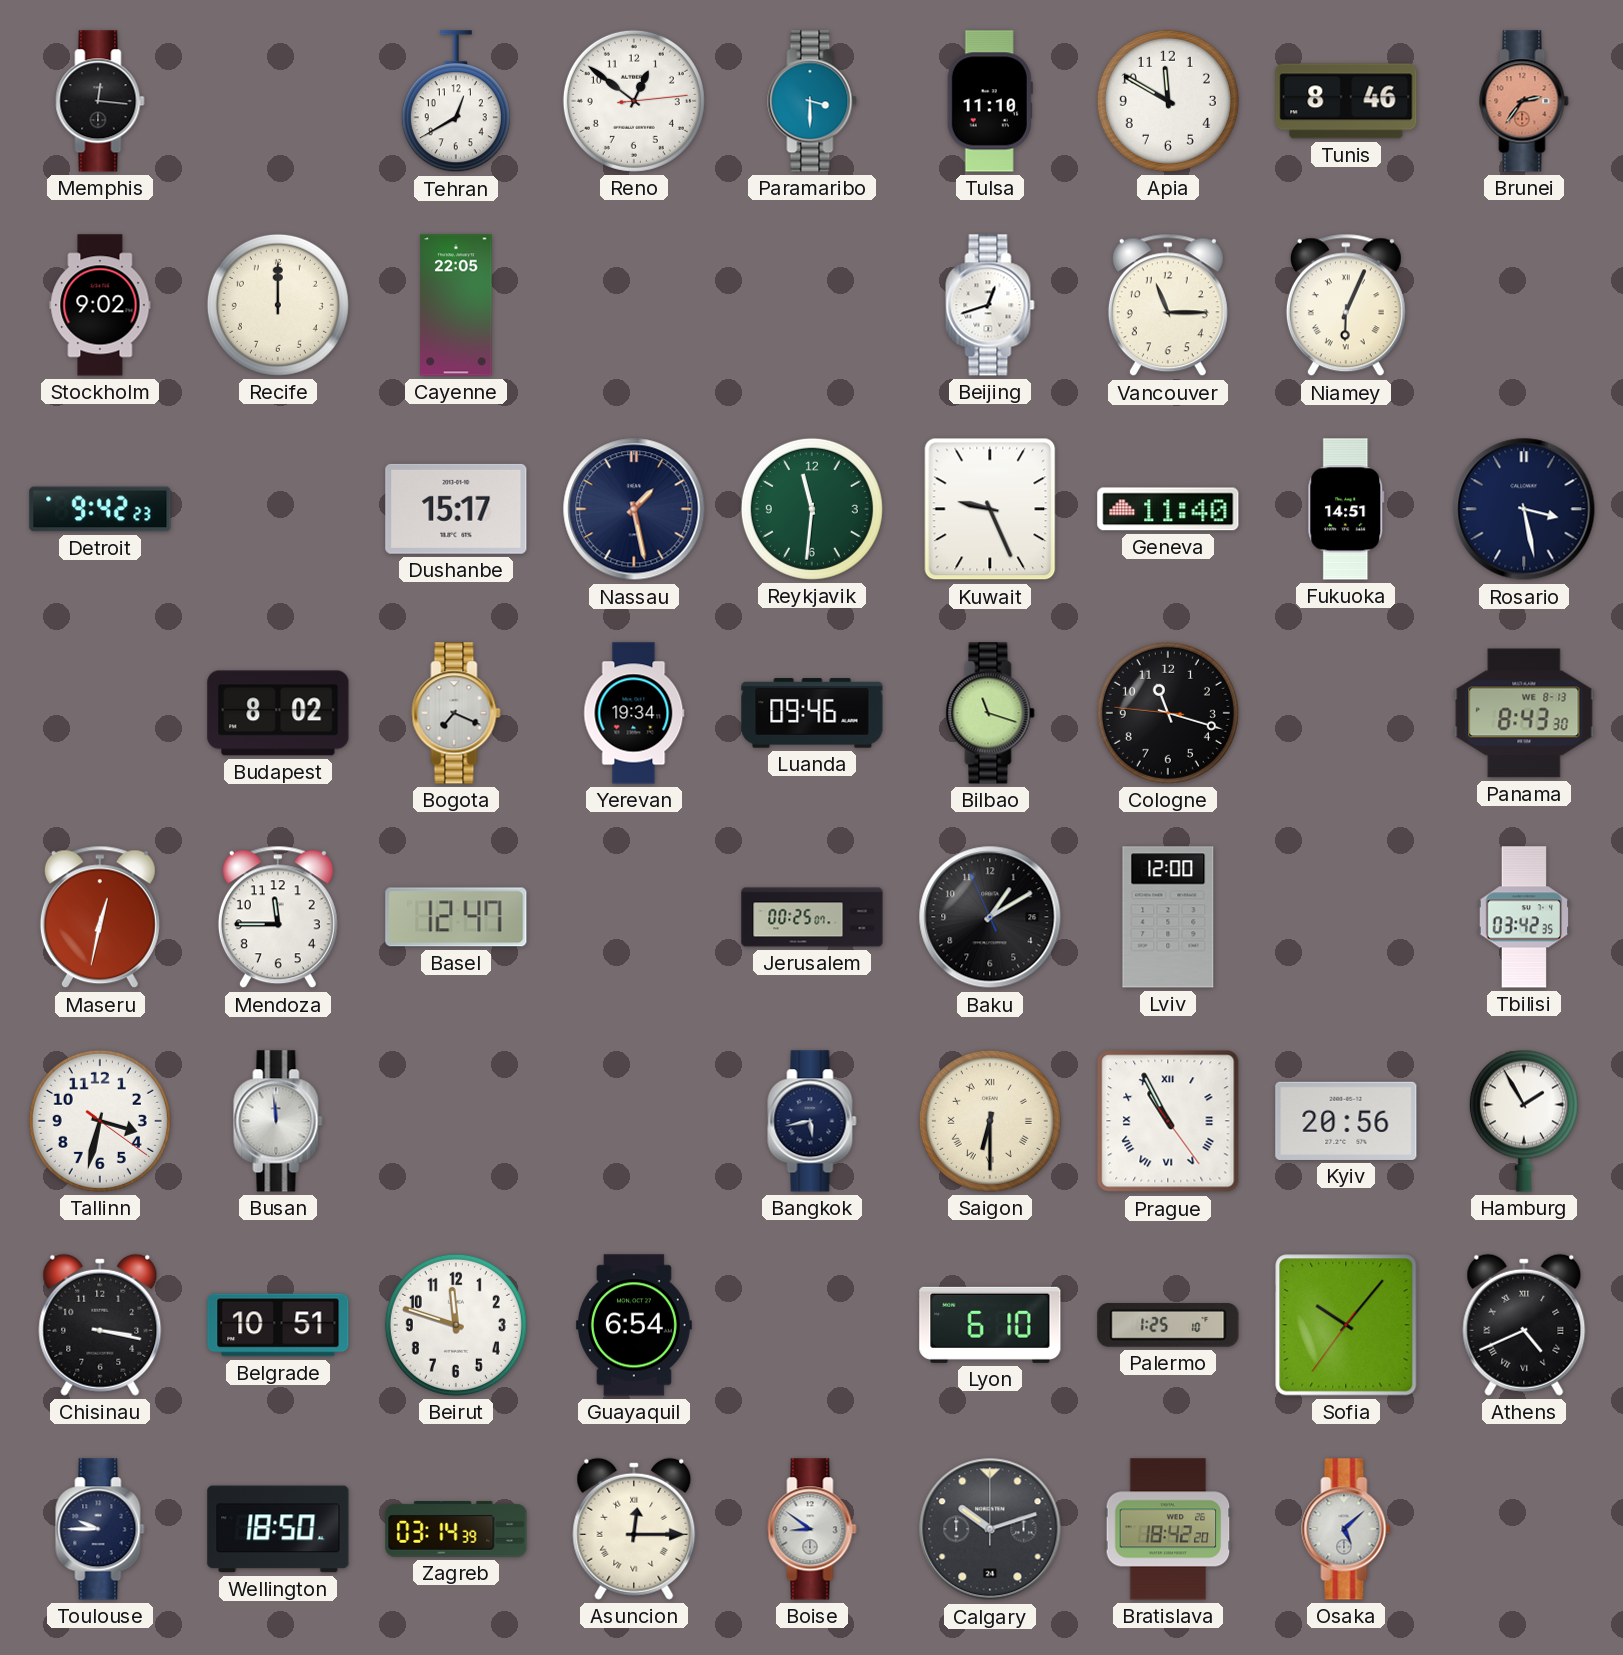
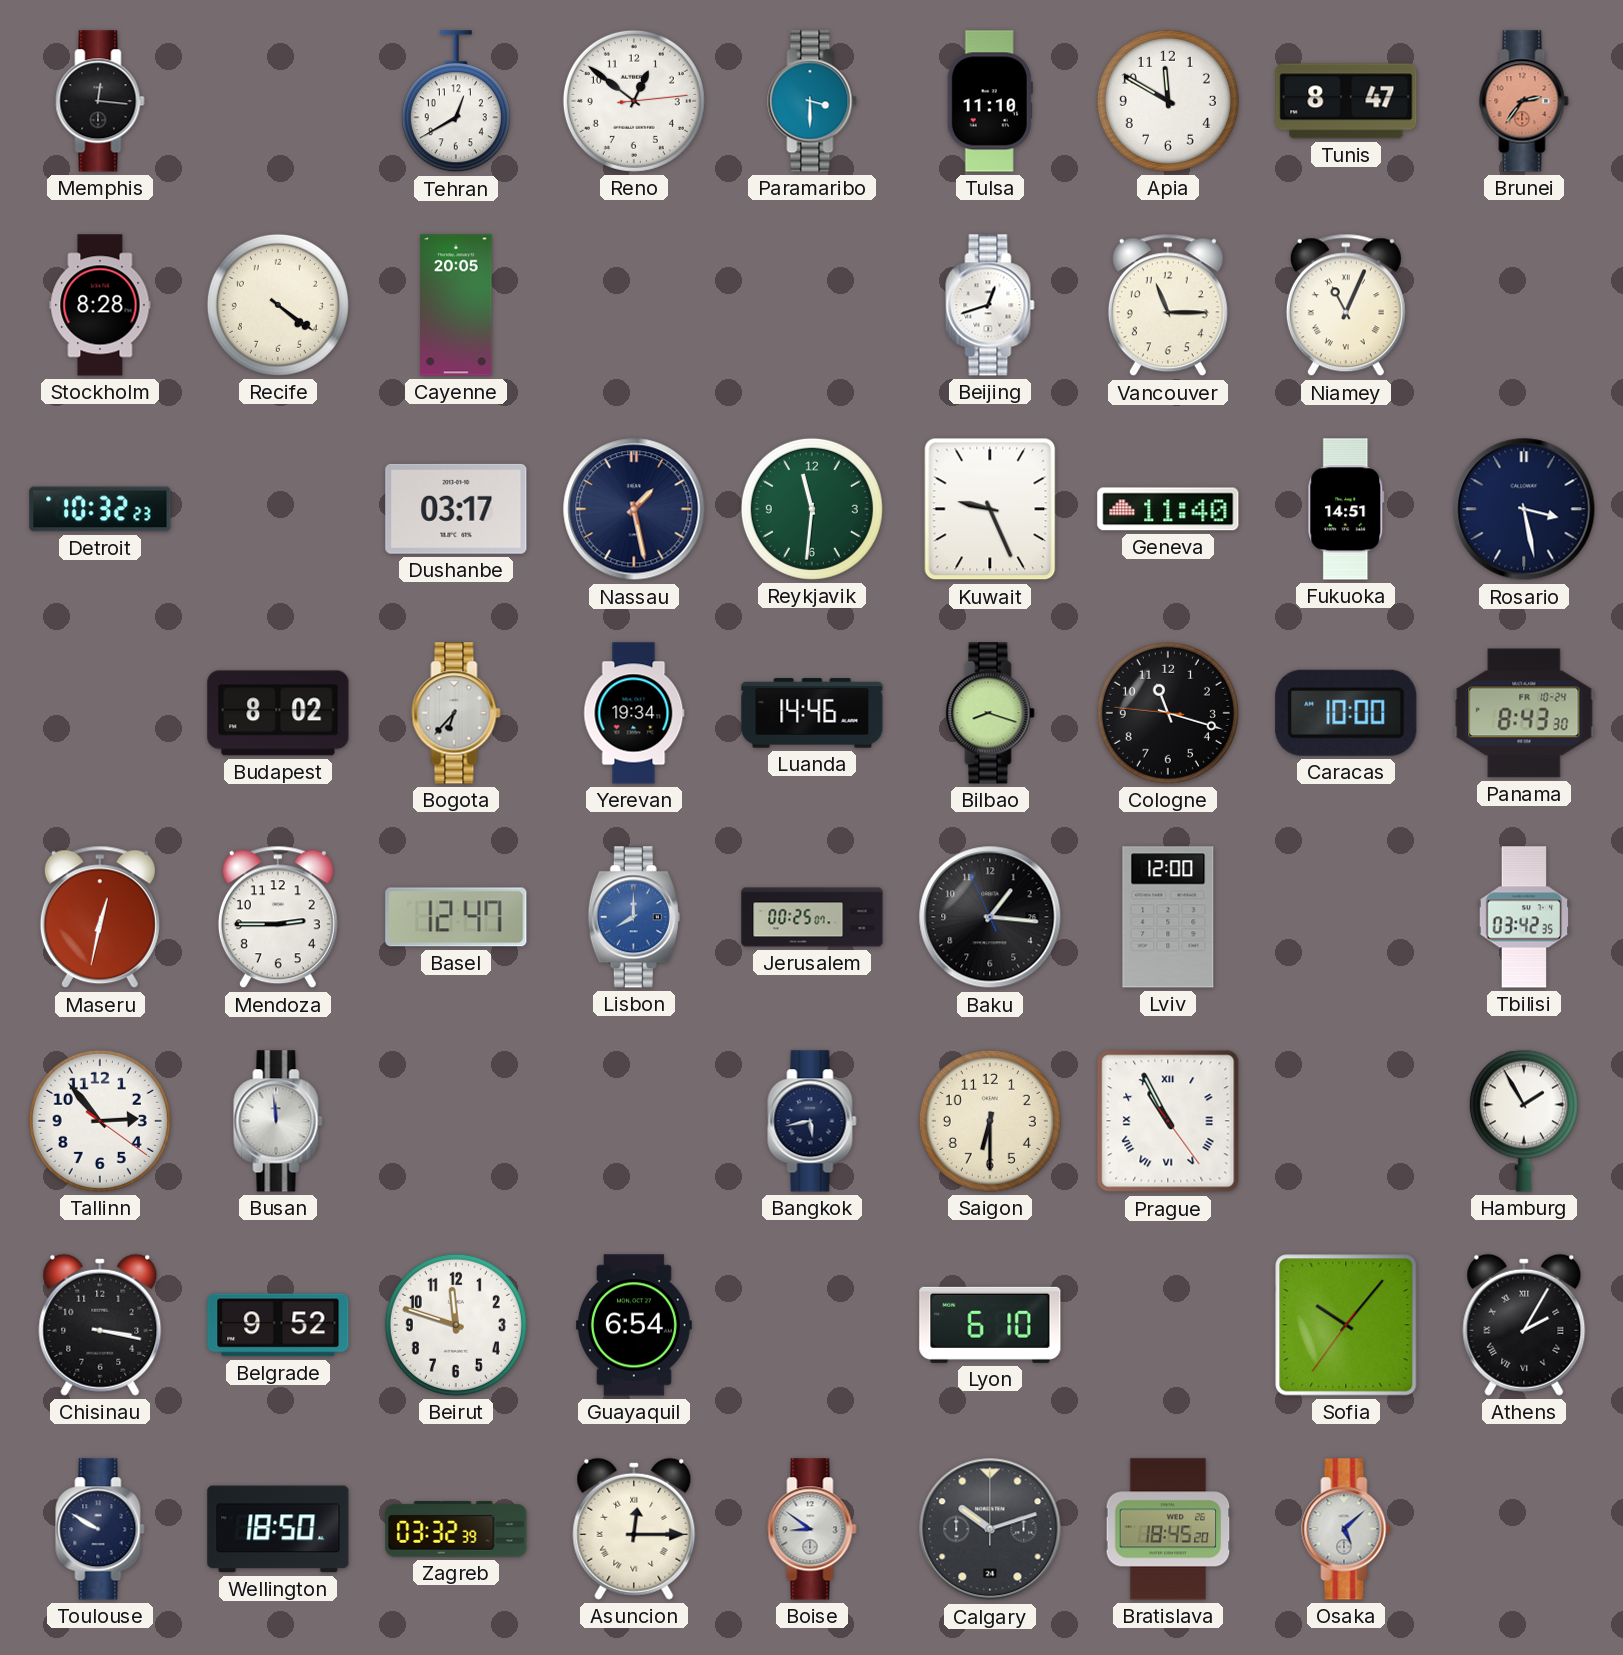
Tunis: 8:46 -> 8:47 (1346, 101)
Stockholm: 9:02 -> 8:28 (100, 305)
Recife: 12:00 -> 4:21 (278, 305)
Cayenne: 22:05 -> 20:05 (456, 305)
Niamey: 6:04 -> 11:04 (1346, 305)
Detroit: 9:42 -> 10:32 (100, 509)
Dushanbe: 15:17 -> 03:17 (456, 509)
Bogota: 7:19 -> 6:37 (456, 713)
Luanda: 09:46 -> 14:46 (812, 713)
Bilbao: 11:18 -> 8:18 (990, 713)
Caracas: none -> 10:00 (1346, 713)
Panama date: WE 8-13 -> FR 10-24 (1524, 713)
Mendoza: 11:45 -> 2:45 (278, 917)
Lisbon: none -> 8:00 (634, 917)
Baku: 1:09 -> 1:15 (990, 917)
Tallinn: 3:32 -> 2:53 (100, 1121)
Saigon numerals: Roman -> Arabic (990, 1121)
Kyiv: 20:56 -> none (1346, 1121)
Belgrade: 10:51 -> 9:52 (278, 1325)
Palermo: 1:25 -> none (1168, 1326)
Athens: 4:41 -> 2:05 (1524, 1325)
Toulouse: 9:45 -> 9:50 (100, 1529)
Zagreb: 03:14 -> 03:32 (456, 1530)
Bratislava: 18:42 -> 18:45 (1168, 1529)
